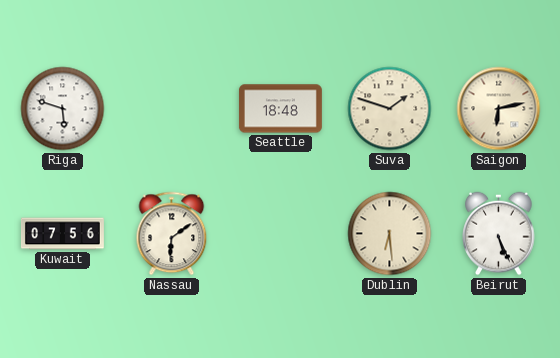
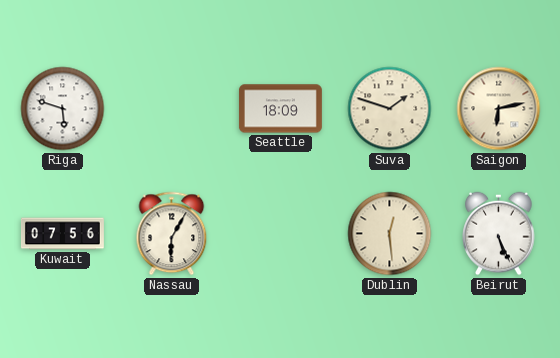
Seattle: 18:48 -> 18:09 (280, 109)
Nassau: 6:09 -> 6:05 (172, 234)
Dublin: 6:29 -> 12:29 (390, 234)
